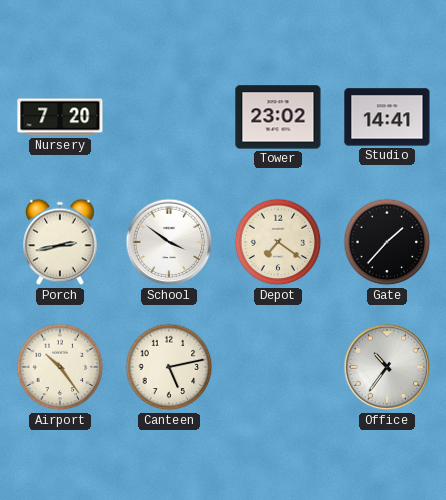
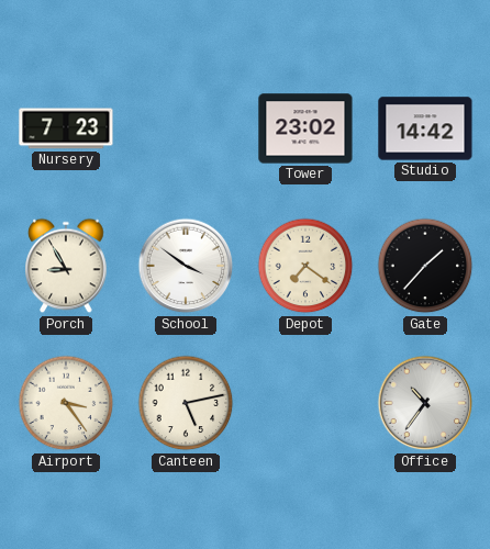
Nursery: 7:20 -> 7:23 (66, 128)
Studio: 14:41 -> 14:42 (425, 128)
Porch: 2:43 -> 8:55 (66, 266)
Airport: 10:24 -> 3:24 (66, 403)
